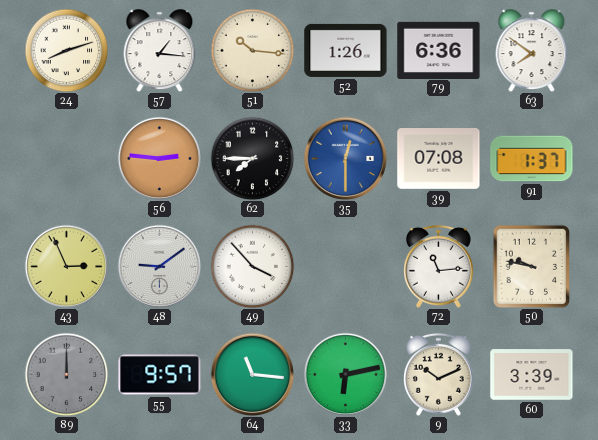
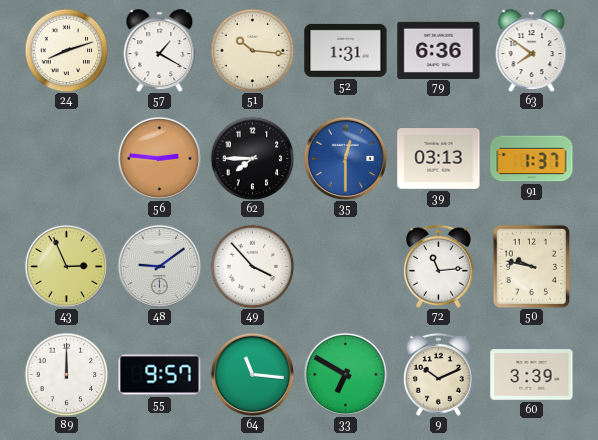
57: 1:16 -> 1:20 (160, 51)
52: 1:26 -> 1:31 (346, 50)
39: 07:08 -> 03:13 (439, 159)
89 dial: grey -> white (66, 374)
33: 6:13 -> 6:50 (345, 374)
